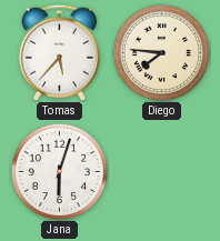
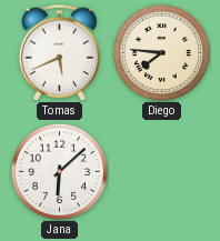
Tomas: 5:37 -> 5:41 (60, 52)
Jana: 6:03 -> 6:08 (59, 171)
